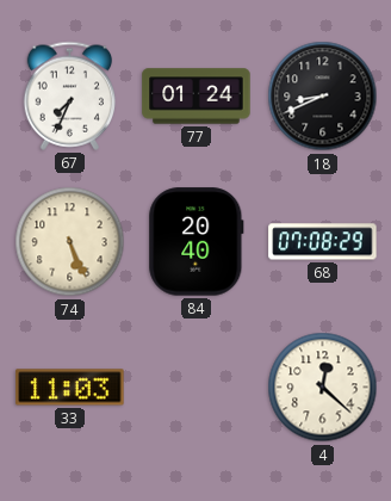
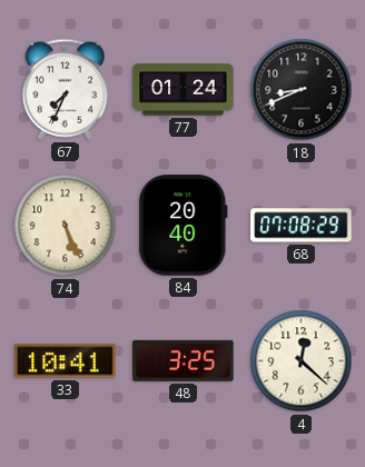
33: 11:03 -> 10:41 (66, 361)
48: none -> 3:25 (184, 360)
